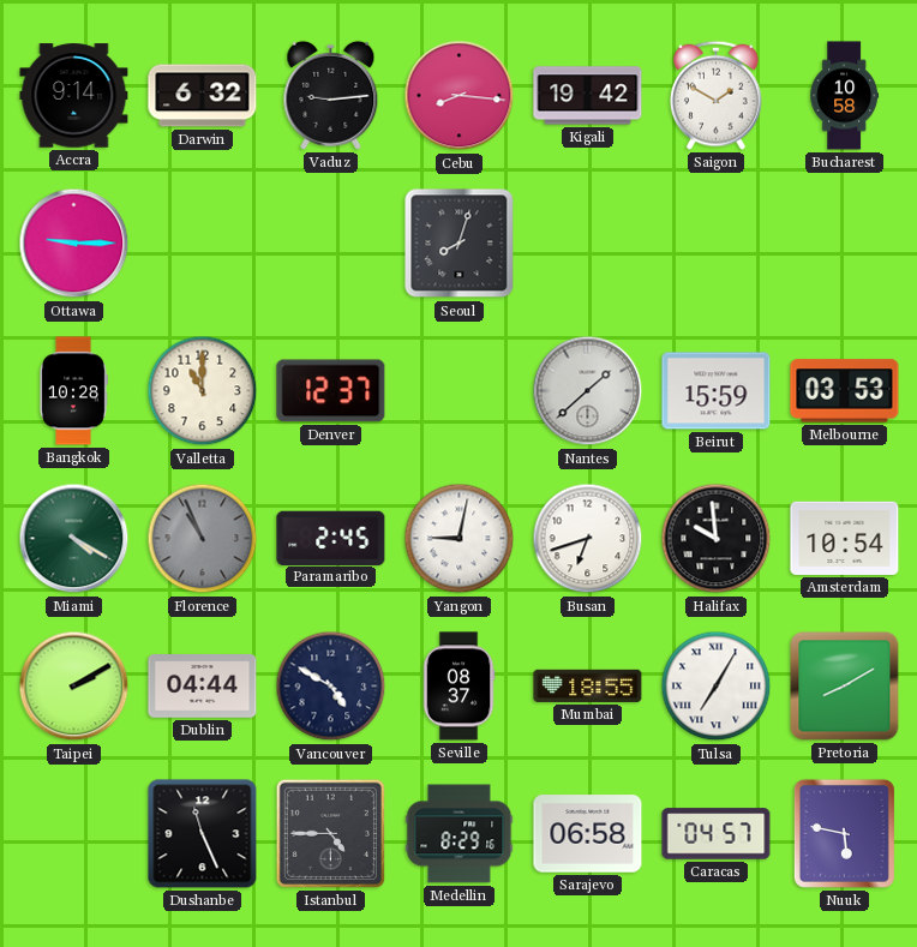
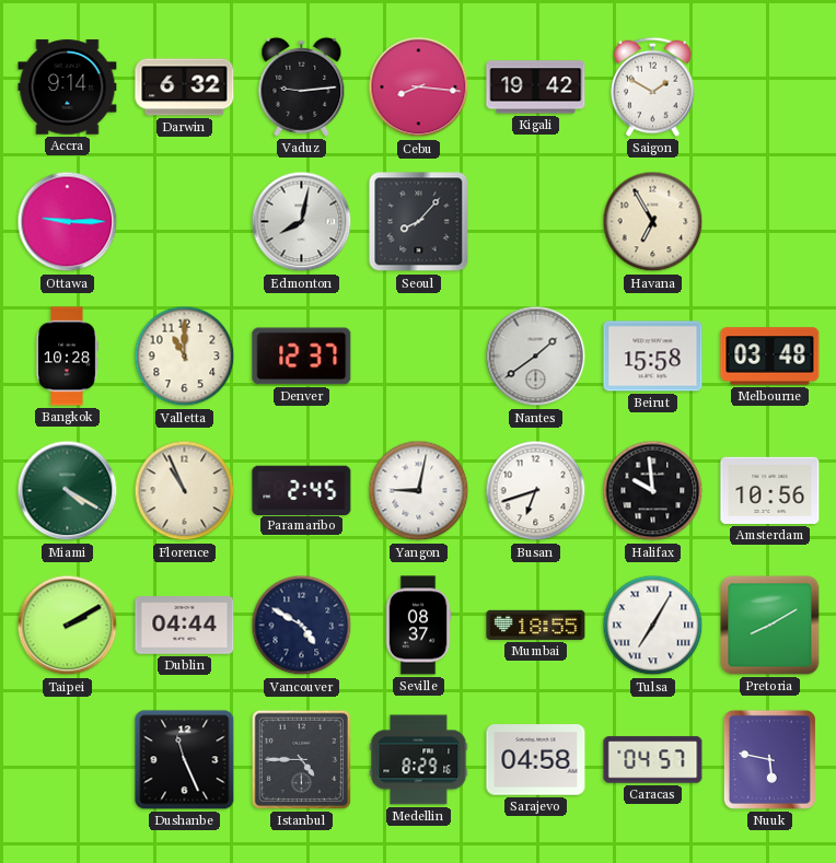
Bucharest: 10:58 -> none (845, 96)
Edmonton: none -> 8:02 (302, 222)
Seoul: 8:03 -> 8:07 (419, 222)
Havana: none -> 6:55 (653, 222)
Nantes: 1:38 -> 1:39 (536, 357)
Beirut: 15:59 -> 15:58 (653, 357)
Melbourne: 03:53 -> 03:48 (770, 357)
Florence dial: grey -> cream (185, 491)
Amsterdam: 10:54 -> 10:56 (770, 490)
Sarajevo: 06:58 -> 04:58 (536, 760)
